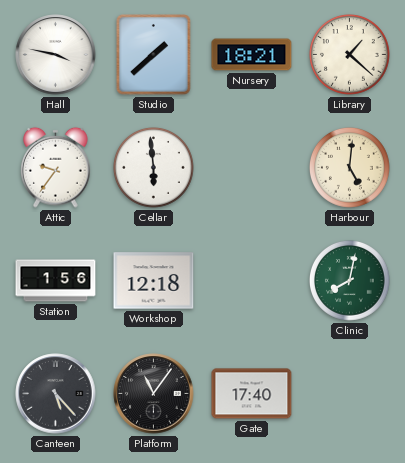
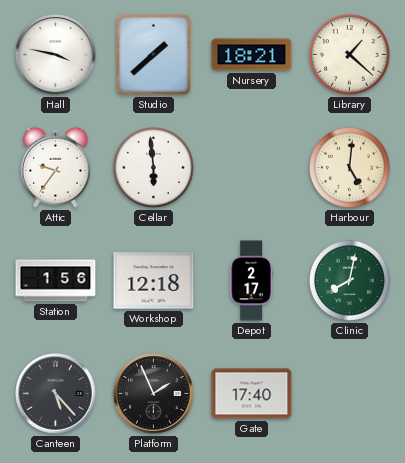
Depot: none -> 2:17 (251, 281)
Platform: 11:06 -> 1:56 (154, 394)
